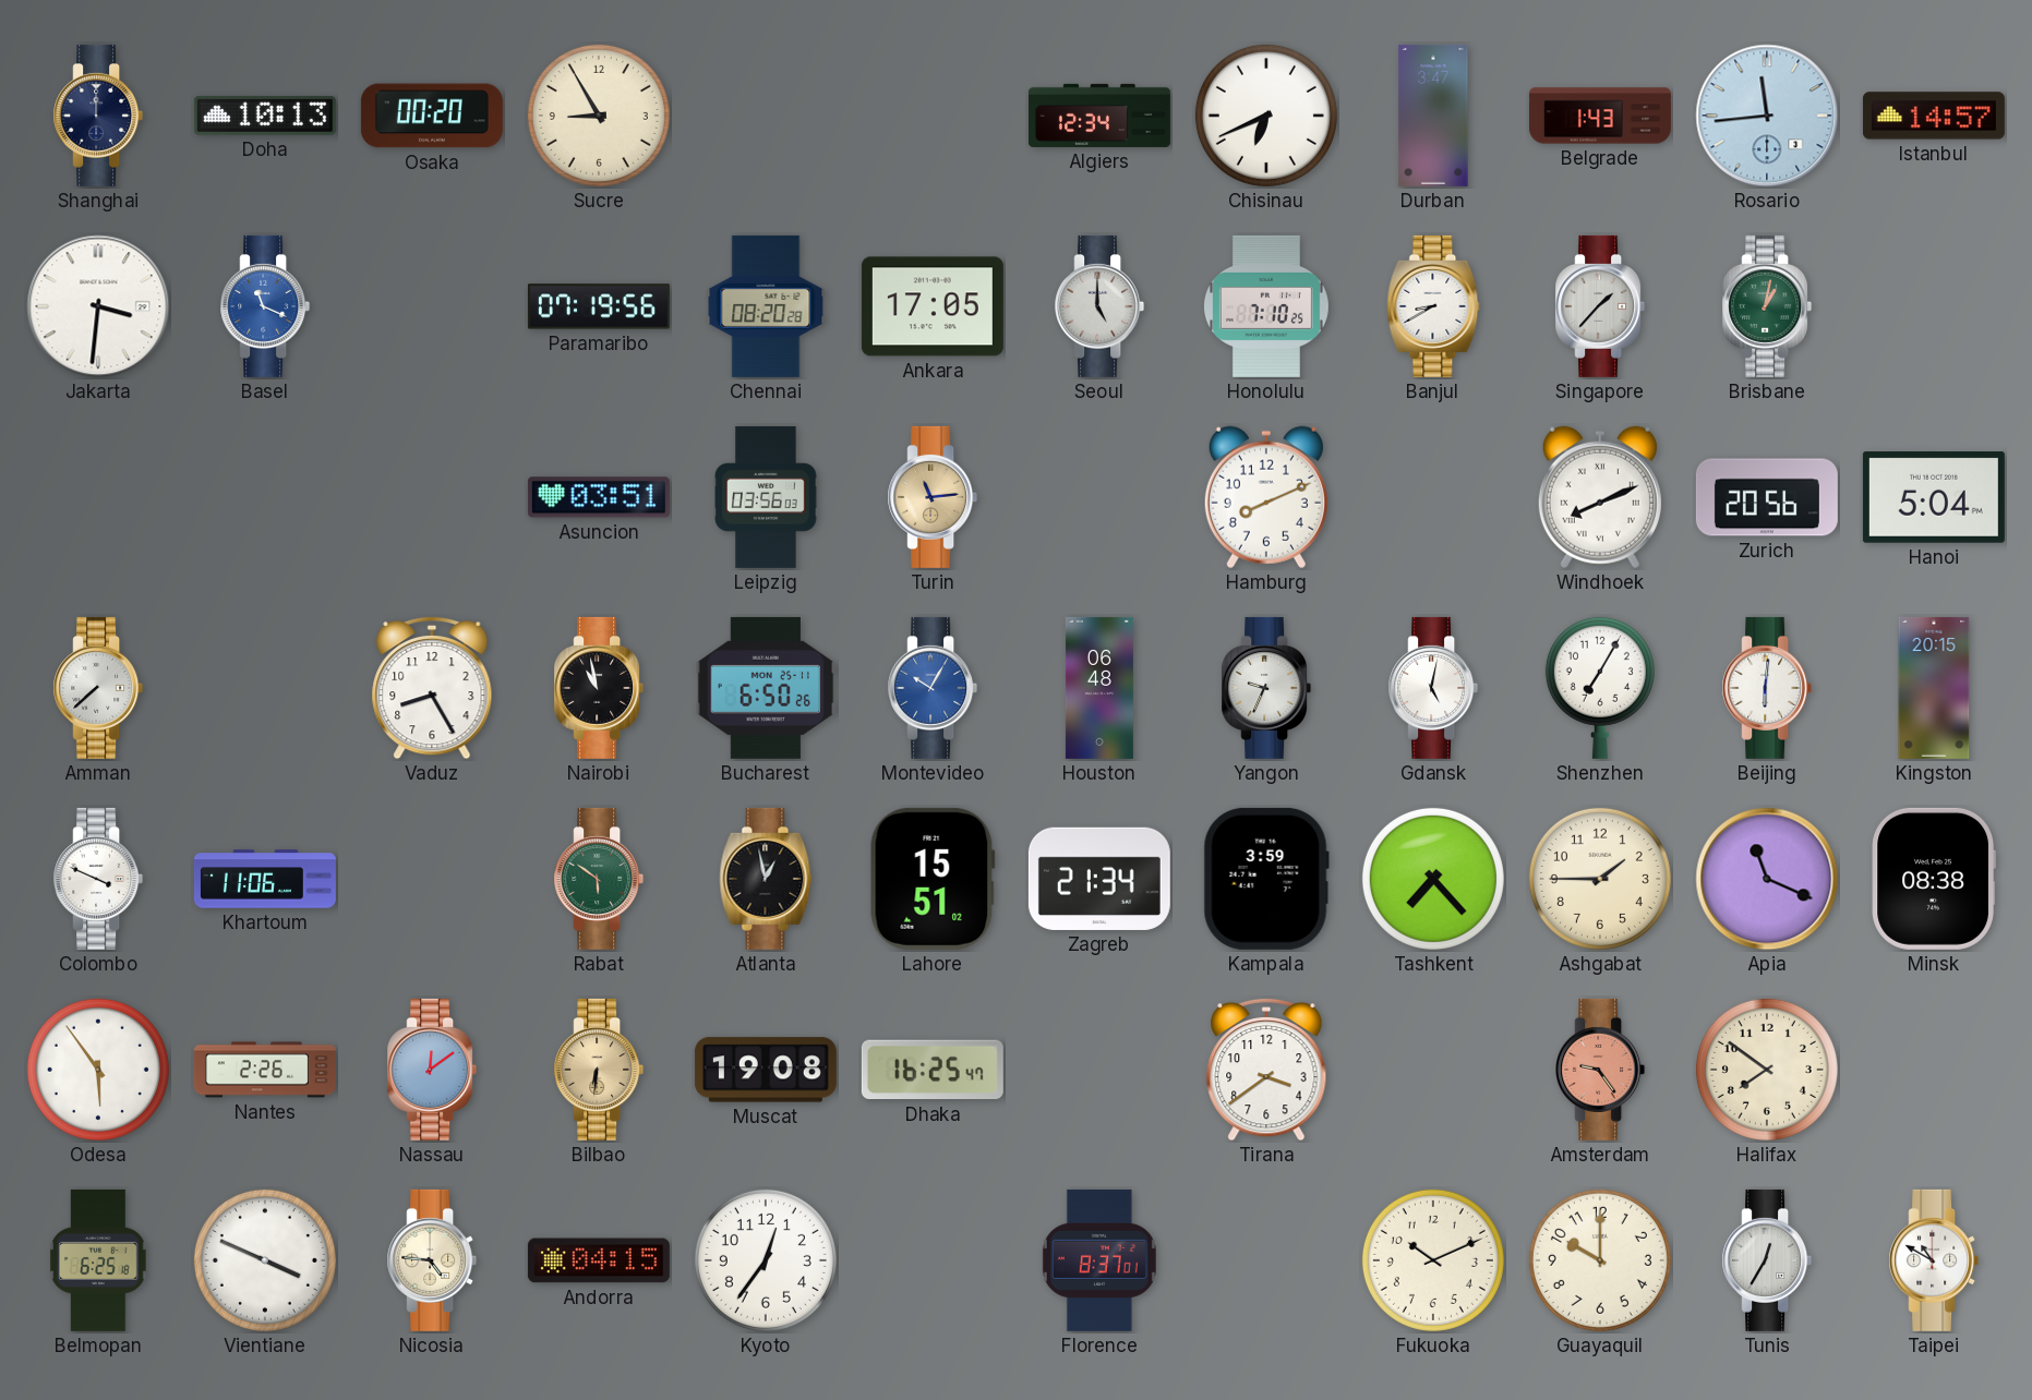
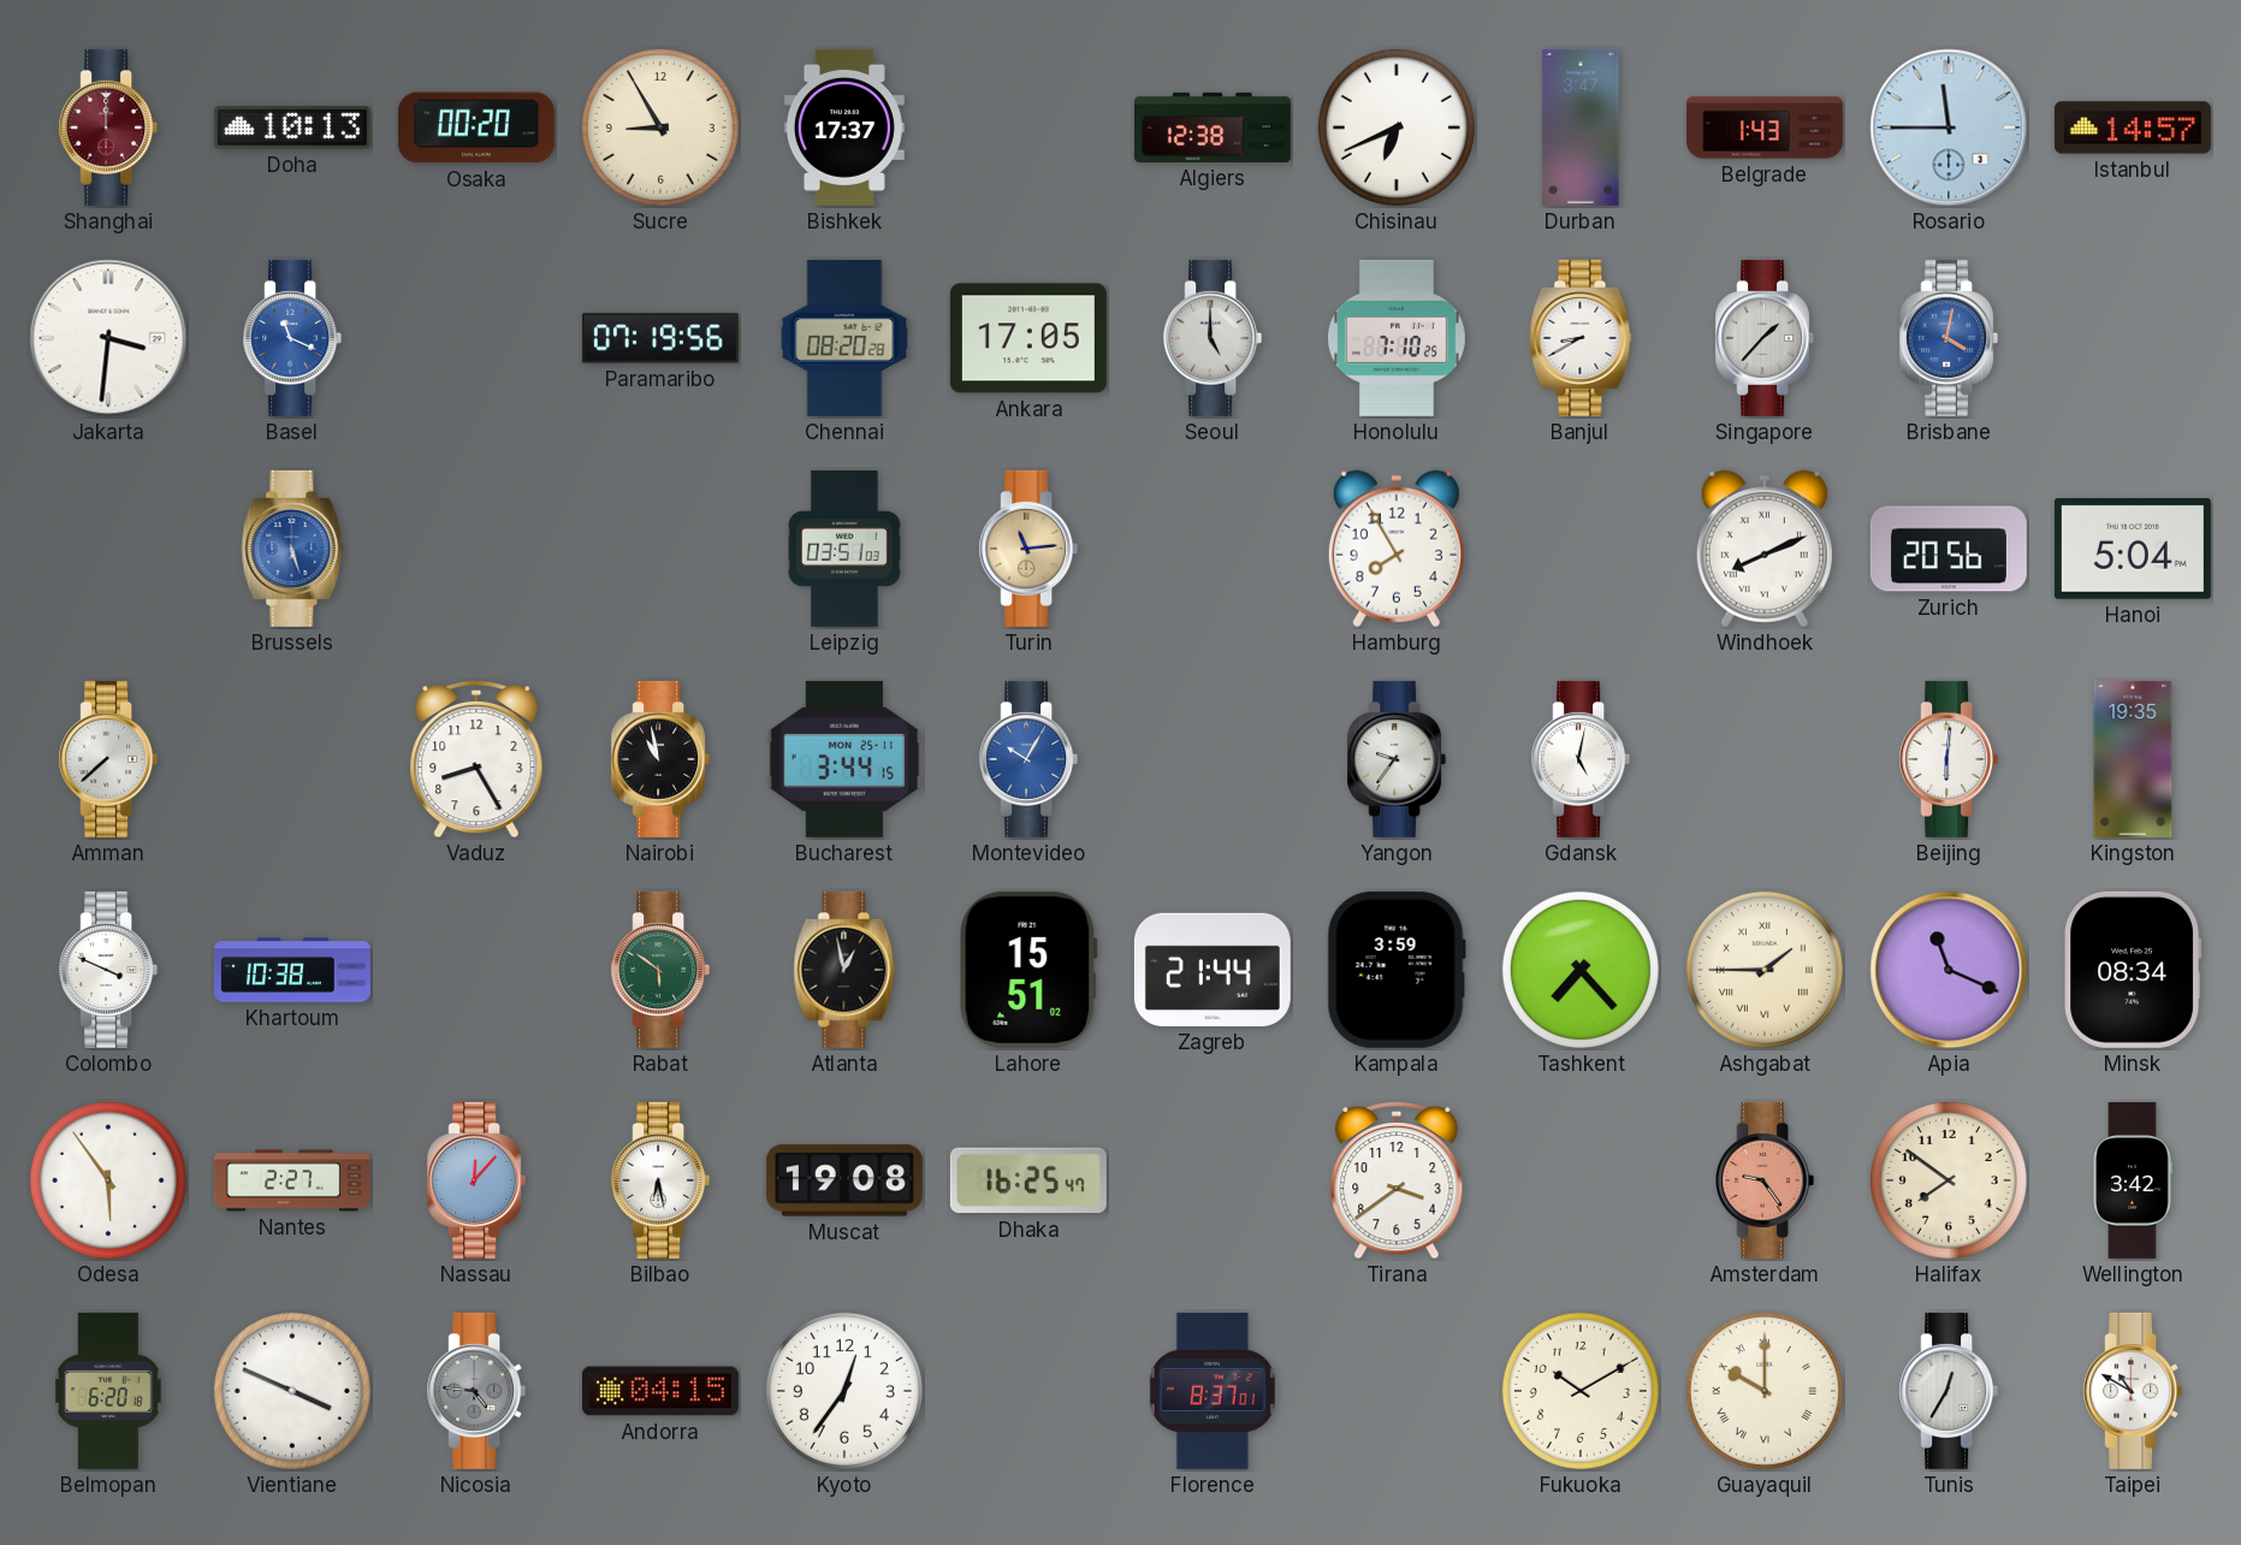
Shanghai dial: navy -> burgundy (108, 128)
Bishkek: none -> 17:37 (844, 128)
Algiers: 12:34 -> 12:38 (1213, 128)
Rosario: 11:44 -> 11:45 (1949, 128)
Brisbane: 1:02 -> 4:02 (1949, 338)
Brisbane dial: green -> blue (1949, 338)
Brussels: none -> 5:27 (292, 549)
Asuncion: 03:51 -> none (599, 497)
Leipzig: 03:56 -> 03:51 (844, 549)
Hamburg: 8:11 -> 7:55 (1397, 549)
Bucharest: 6:50 -> 3:44 (844, 759)
Houston: 06:48 -> none (1099, 688)
Yangon: 9:34 -> 9:36 (1397, 759)
Shenzhen: 7:05 -> none (1600, 688)
Kingston: 20:15 -> 19:35 (2133, 759)
Khartoum: 11:06 -> 10:38 (292, 970)
Zagreb: 21:34 -> 21:44 (1213, 970)
Ashgabat numerals: Arabic -> Roman (1765, 970)
Minsk: 08:38 -> 08:34 (2132, 970)
Nantes: 2:26 -> 2:27 (292, 1180)
Nassau: 12:09 -> 12:07 (476, 1180)
Bilbao: 6:31 -> 6:28 (660, 1180)
Bilbao dial: champagne -> white (660, 1180)
Wellington: none -> 3:42 (2133, 1180)
Belmopan: 6:25 -> 6:20 (108, 1391)
Nicosia dial: cream -> grey (476, 1391)
Fukuoka: 10:11 -> 10:10 (1581, 1391)
Guayaquil numerals: Arabic -> Roman (1765, 1391)
